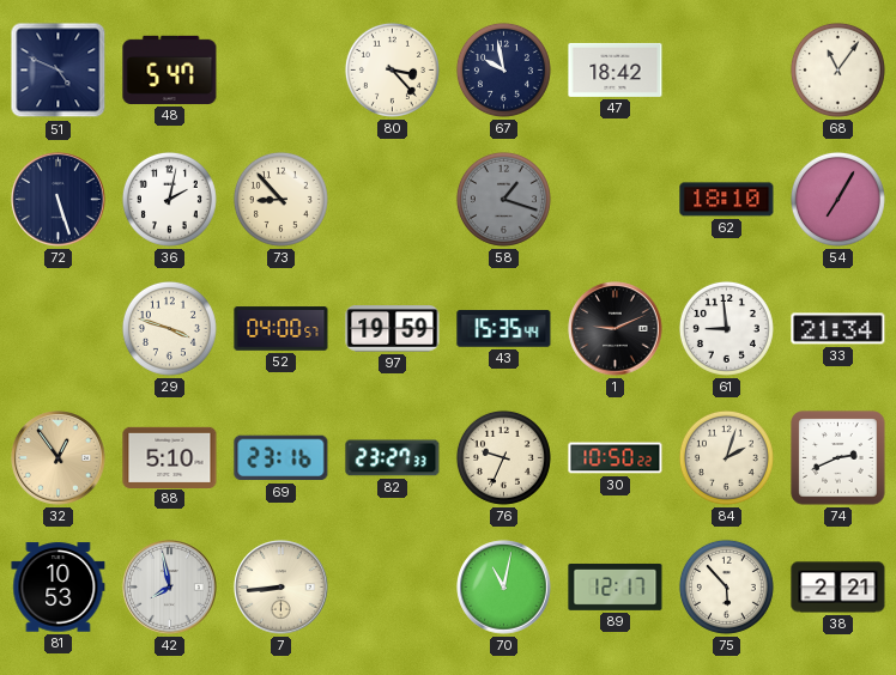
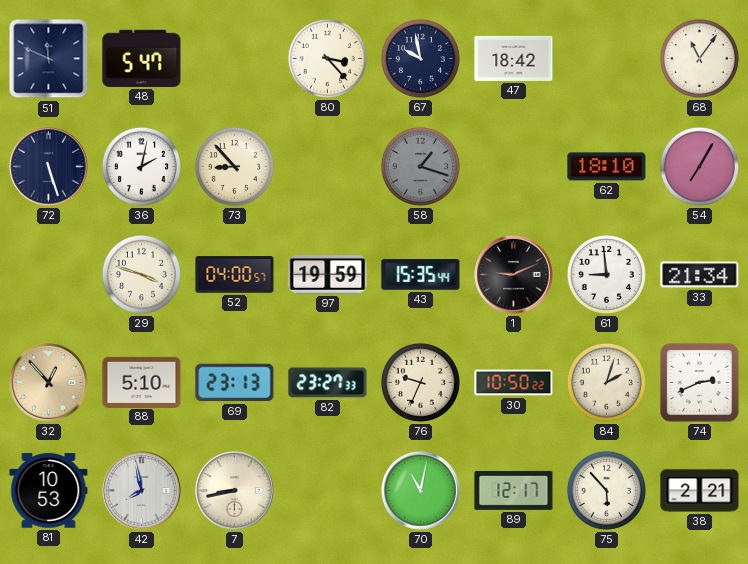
51: 4:49 -> 11:49 (49, 59)
32: 12:54 -> 12:53 (49, 383)
69: 23:16 -> 23:13 (235, 383)
7: 8:44 -> 8:43 (235, 491)
